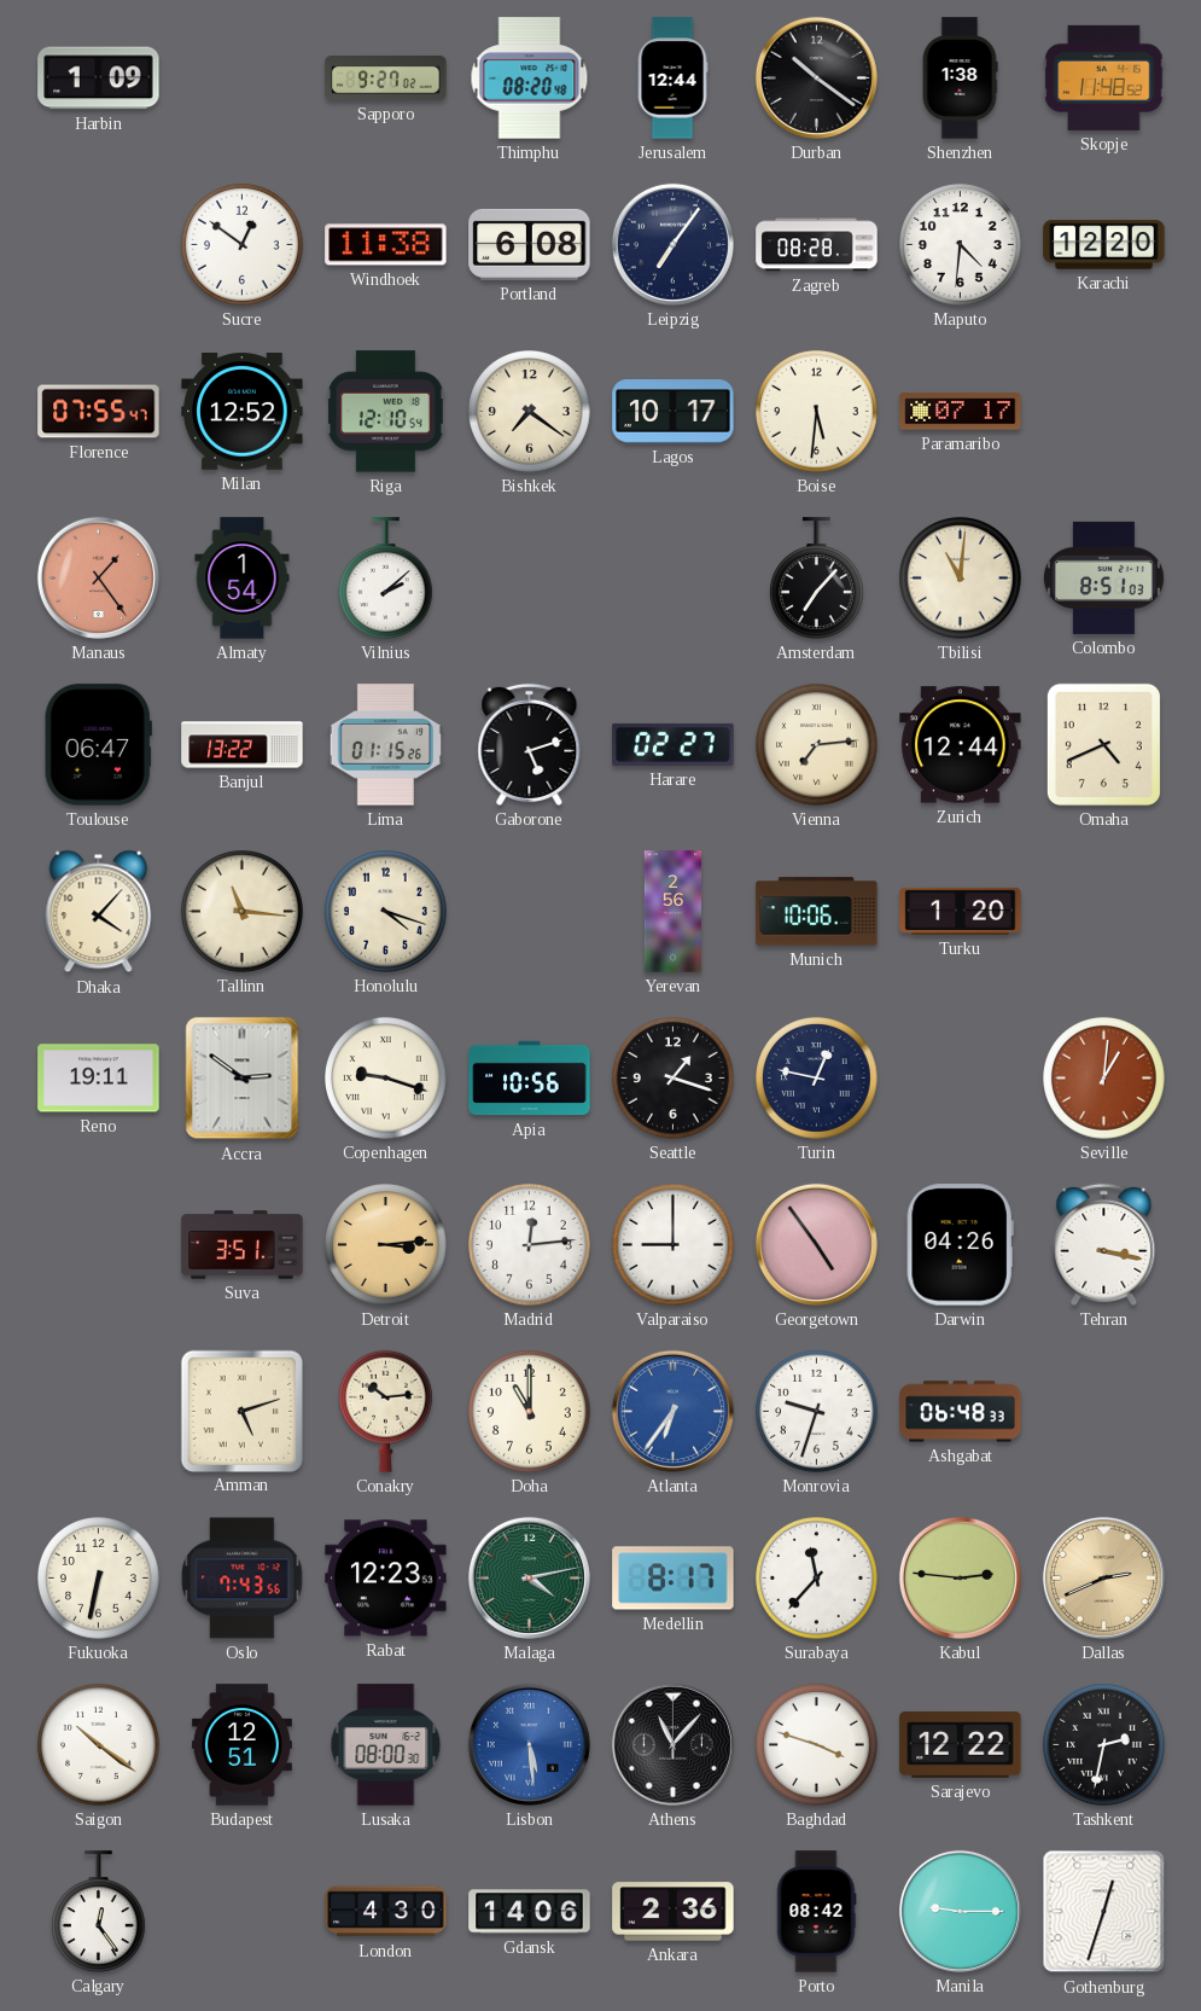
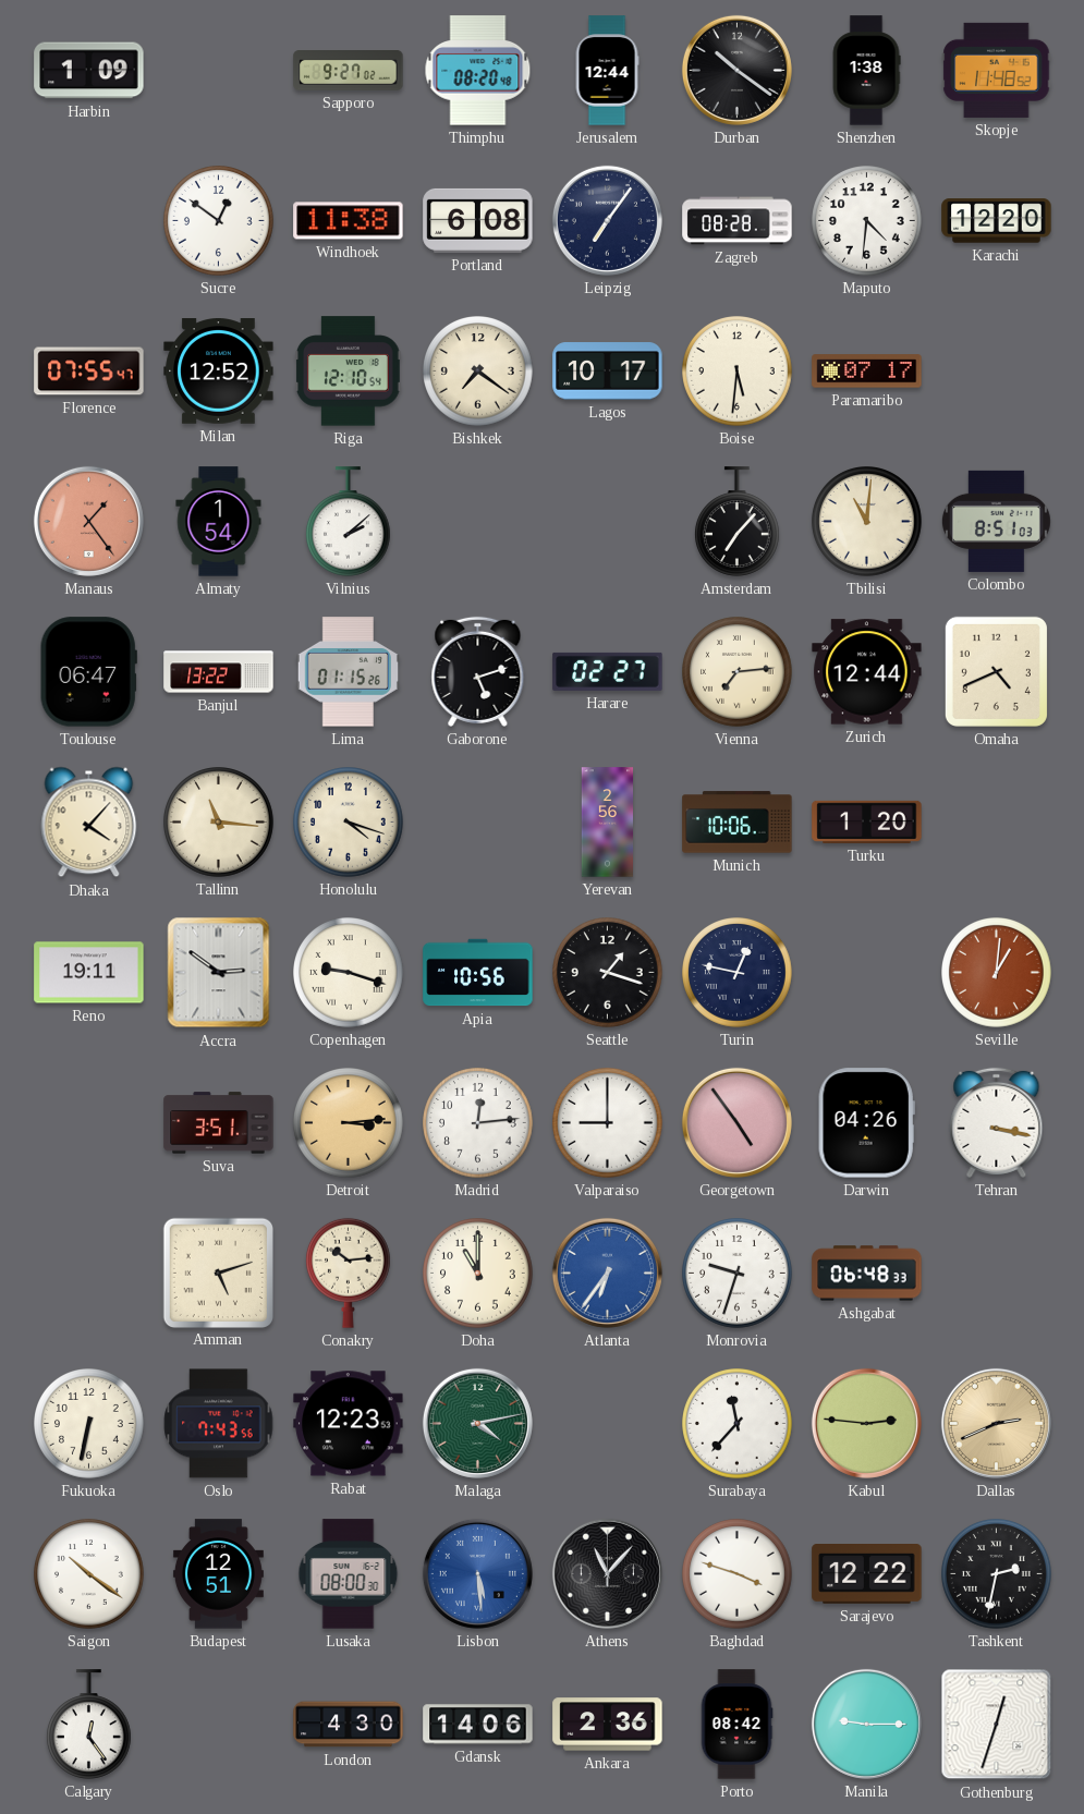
Medellin: 8:17 -> none (674, 1579)
